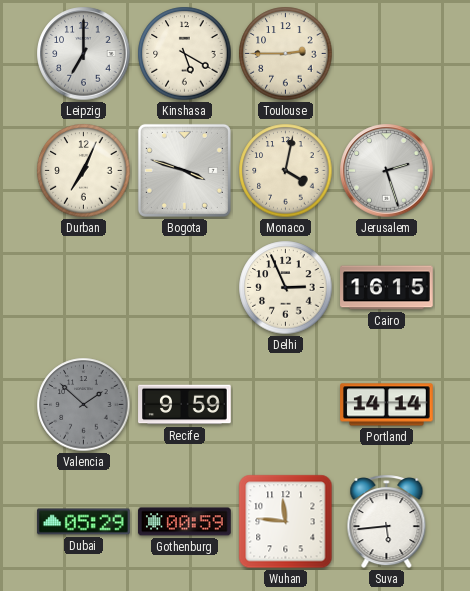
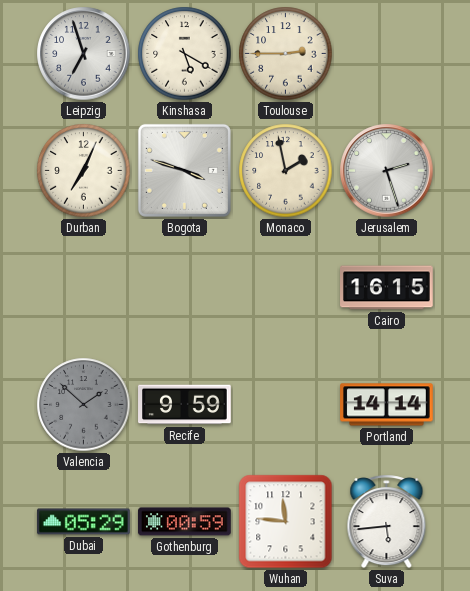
Leipzig: 7:00 -> 6:57 (84, 54)
Monaco: 4:02 -> 1:58 (286, 171)
Delhi: 2:56 -> none (286, 288)
